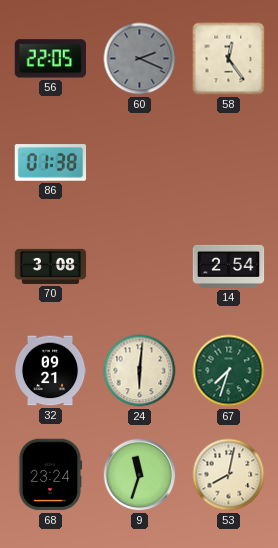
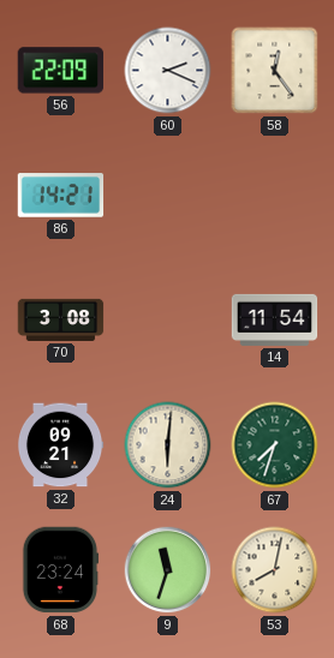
56: 22:05 -> 22:09 (60, 71)
60 dial: grey -> white (168, 71)
86: 01:38 -> 14:21 (61, 196)
14: 2:54 -> 11:54 (275, 319)
